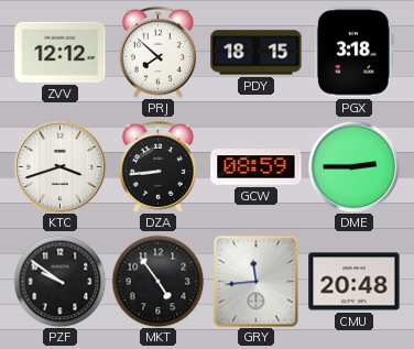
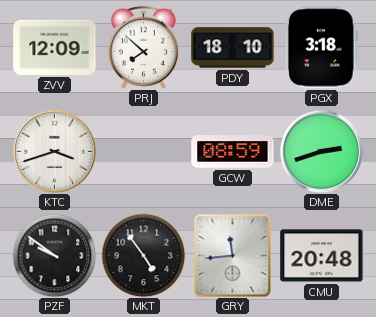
ZVV: 12:12 -> 12:09 (55, 47)
PDY: 18:15 -> 18:10 (233, 48)
DZA: 8:44 -> none (157, 166)
DME: 2:45 -> 2:42 (321, 151)
